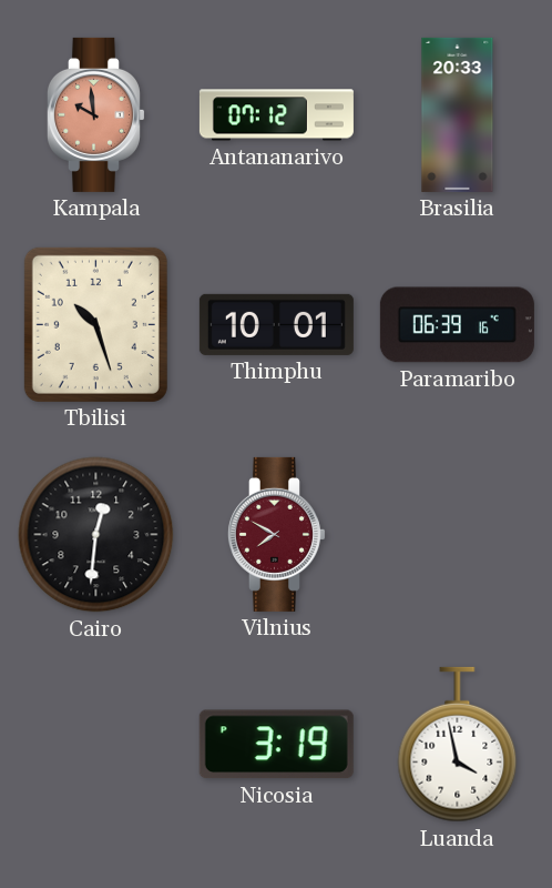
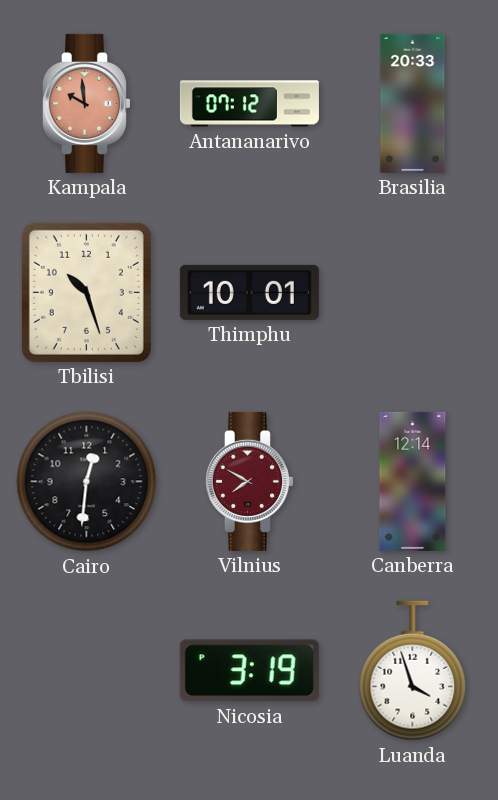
Paramaribo: 06:39 -> none (457, 325)
Canberra: none -> 12:14 (413, 481)
Luanda: 3:58 -> 3:57 (413, 671)
